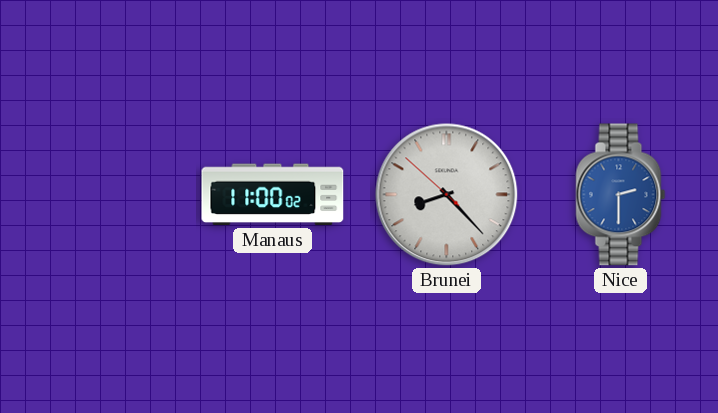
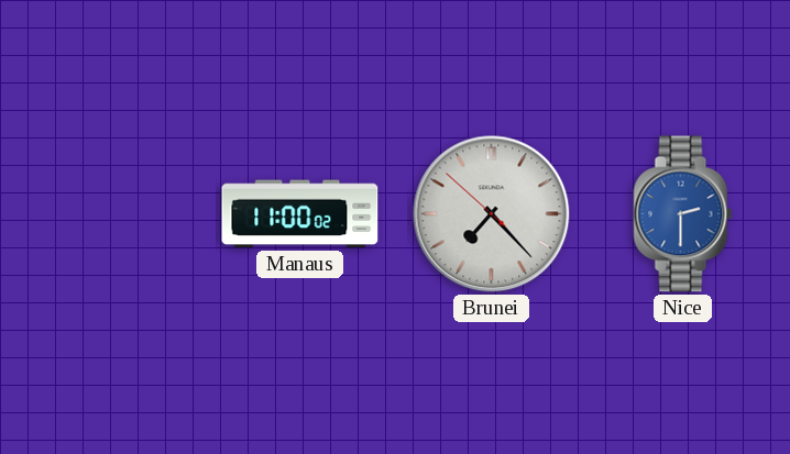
Brunei: 8:22 -> 7:22 (492, 214)
